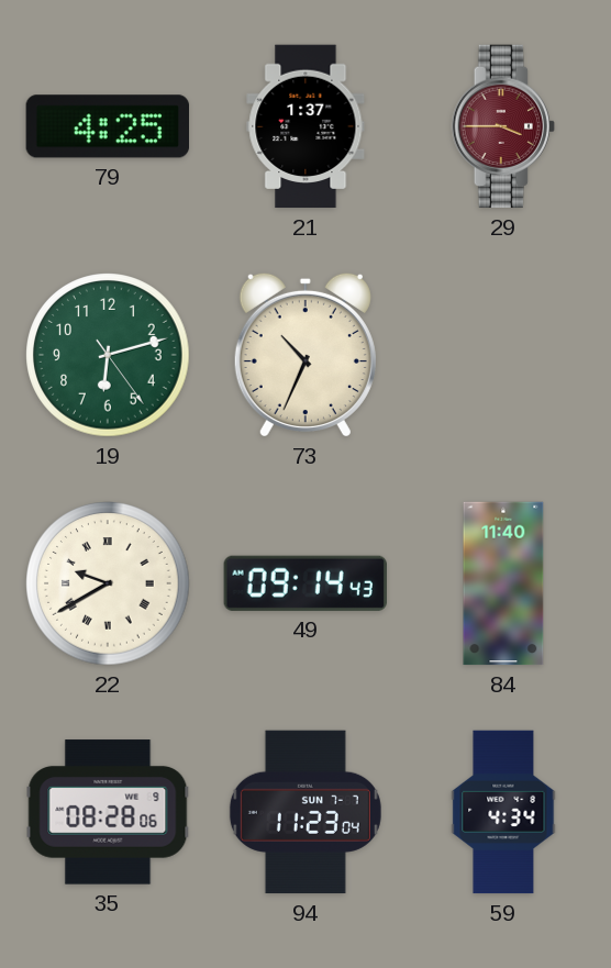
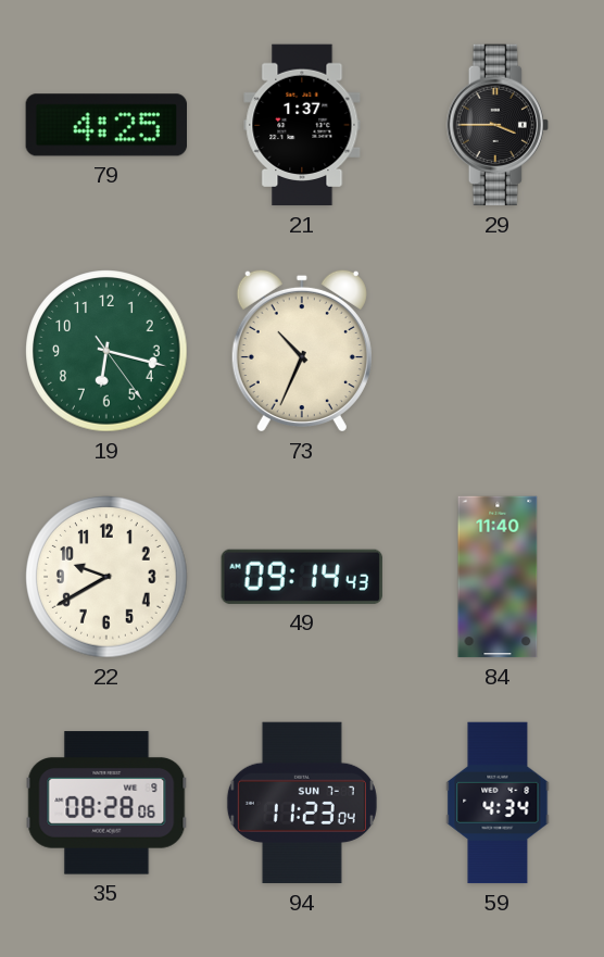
29 dial: burgundy -> black (498, 125)
19: 6:12 -> 6:17 (106, 351)
22 numerals: Roman -> Arabic (106, 577)
